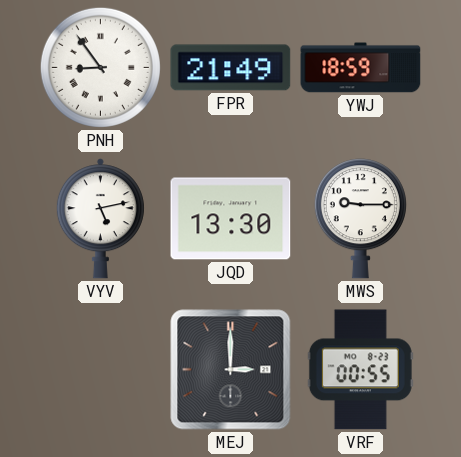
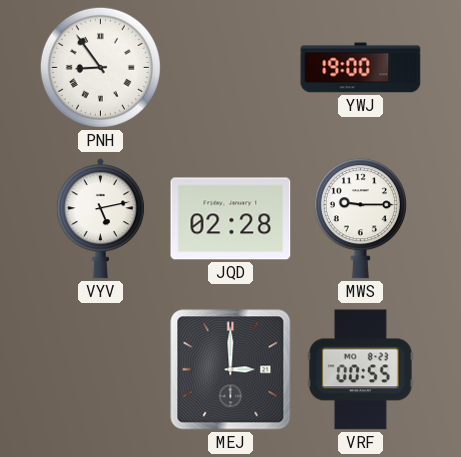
FPR: 21:49 -> none (231, 68)
YWJ: 18:59 -> 19:00 (361, 68)
JQD: 13:30 -> 02:28 (231, 219)
